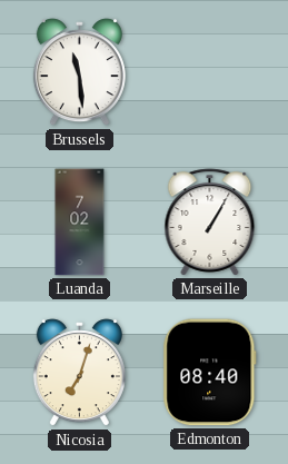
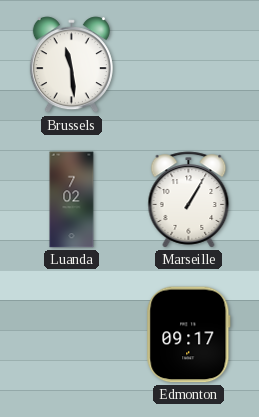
Nicosia: 7:03 -> none (79, 373)
Edmonton: 08:40 -> 09:17 (189, 335)
